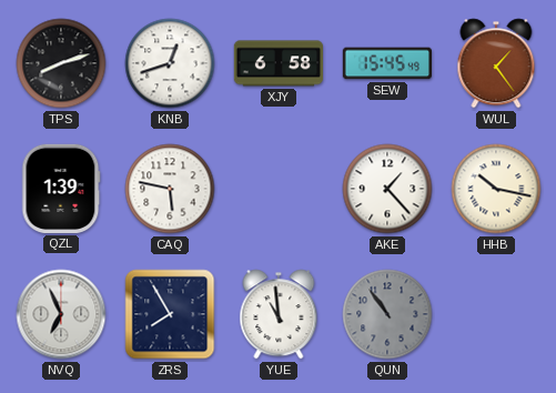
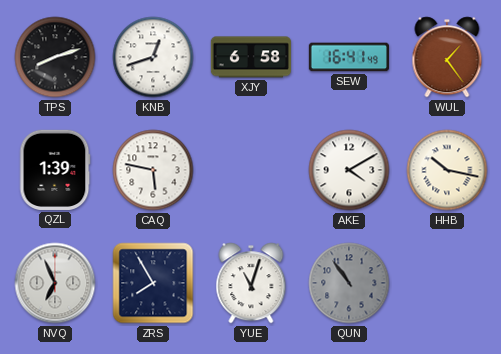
SEW: 15:45 -> 16:41 (348, 57)
AKE: 1:23 -> 4:10 (349, 170)
YUE: 10:59 -> 11:03 (251, 283)
